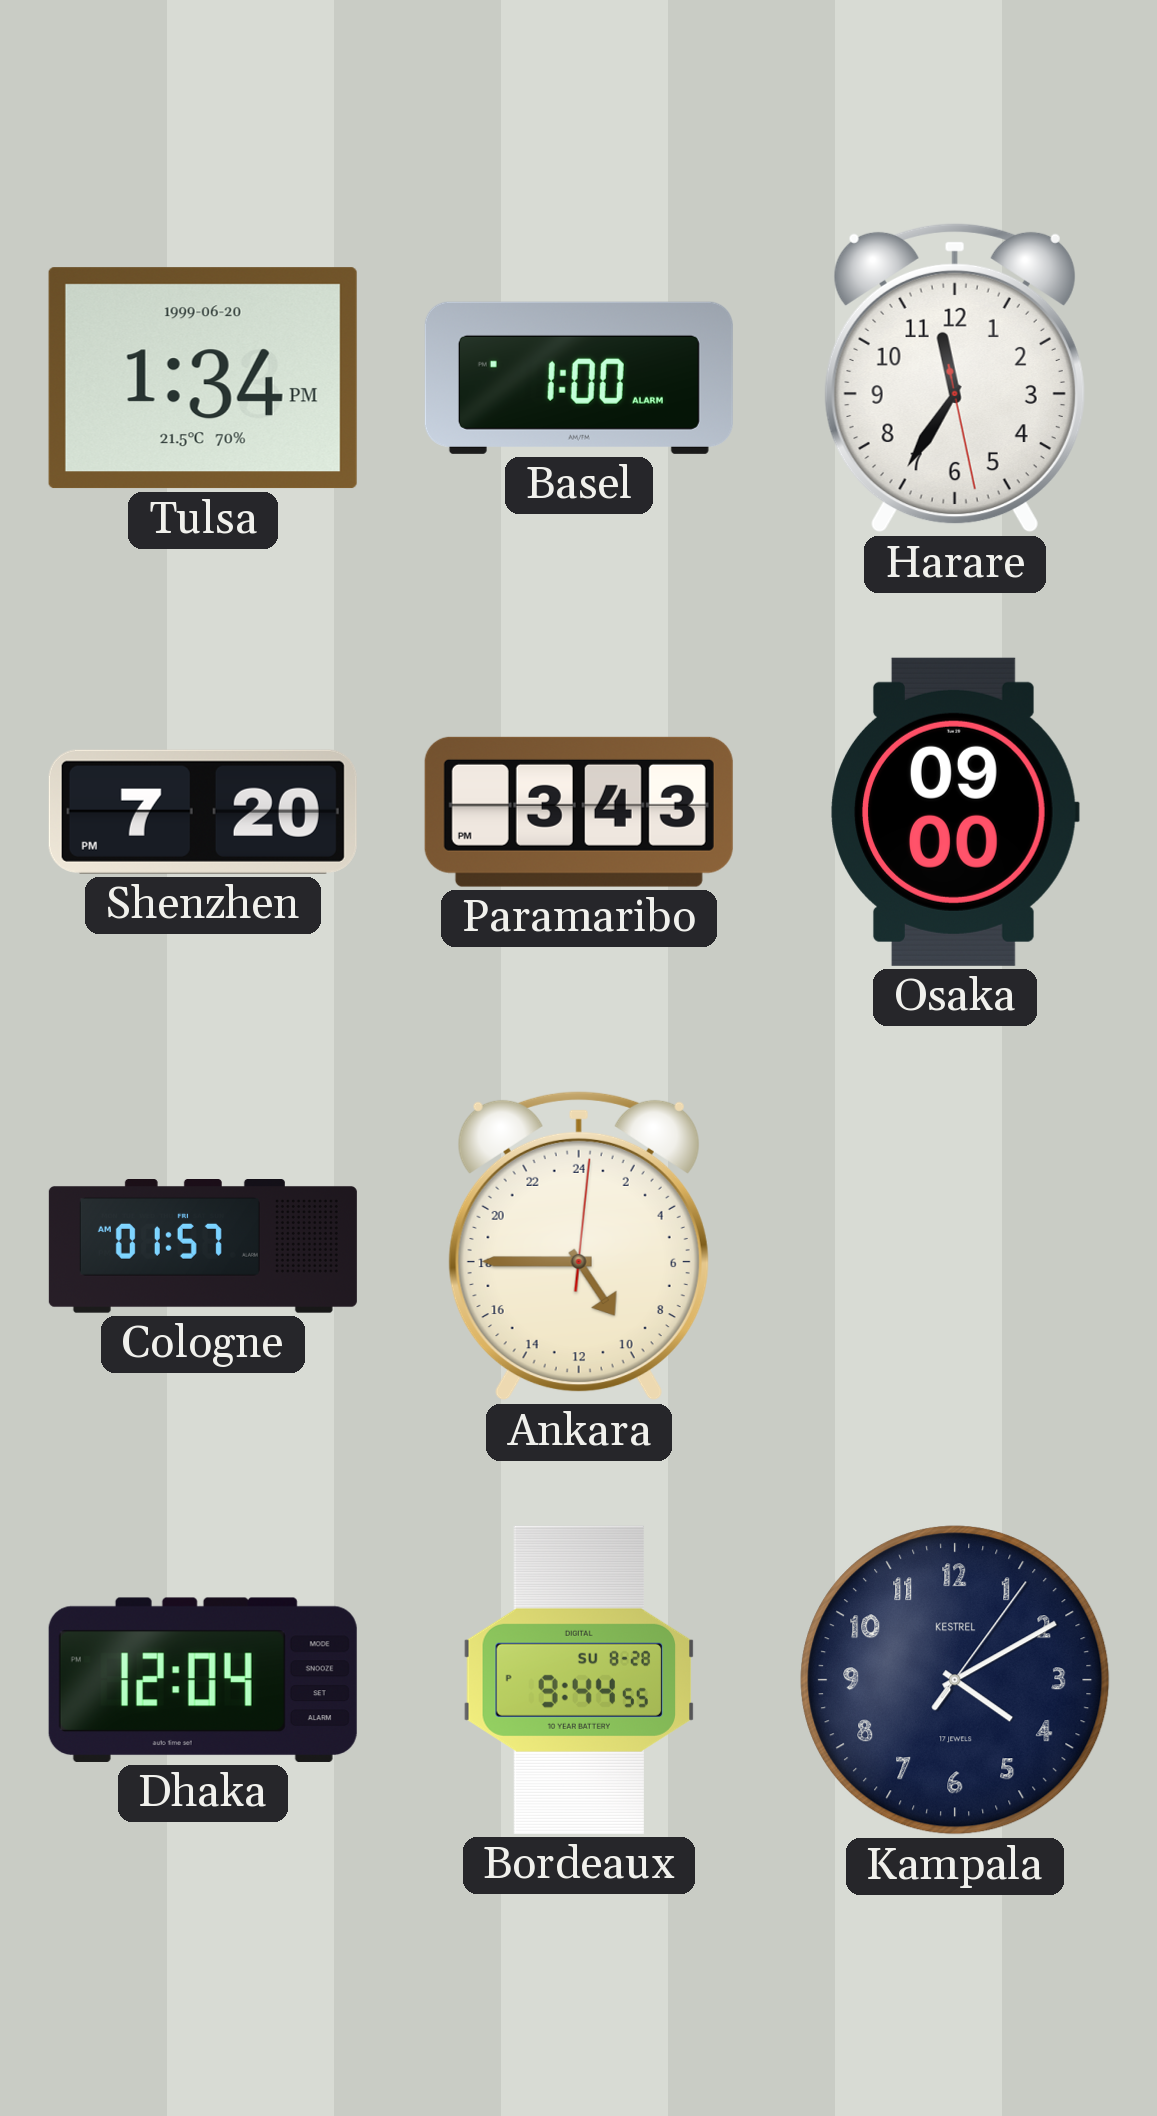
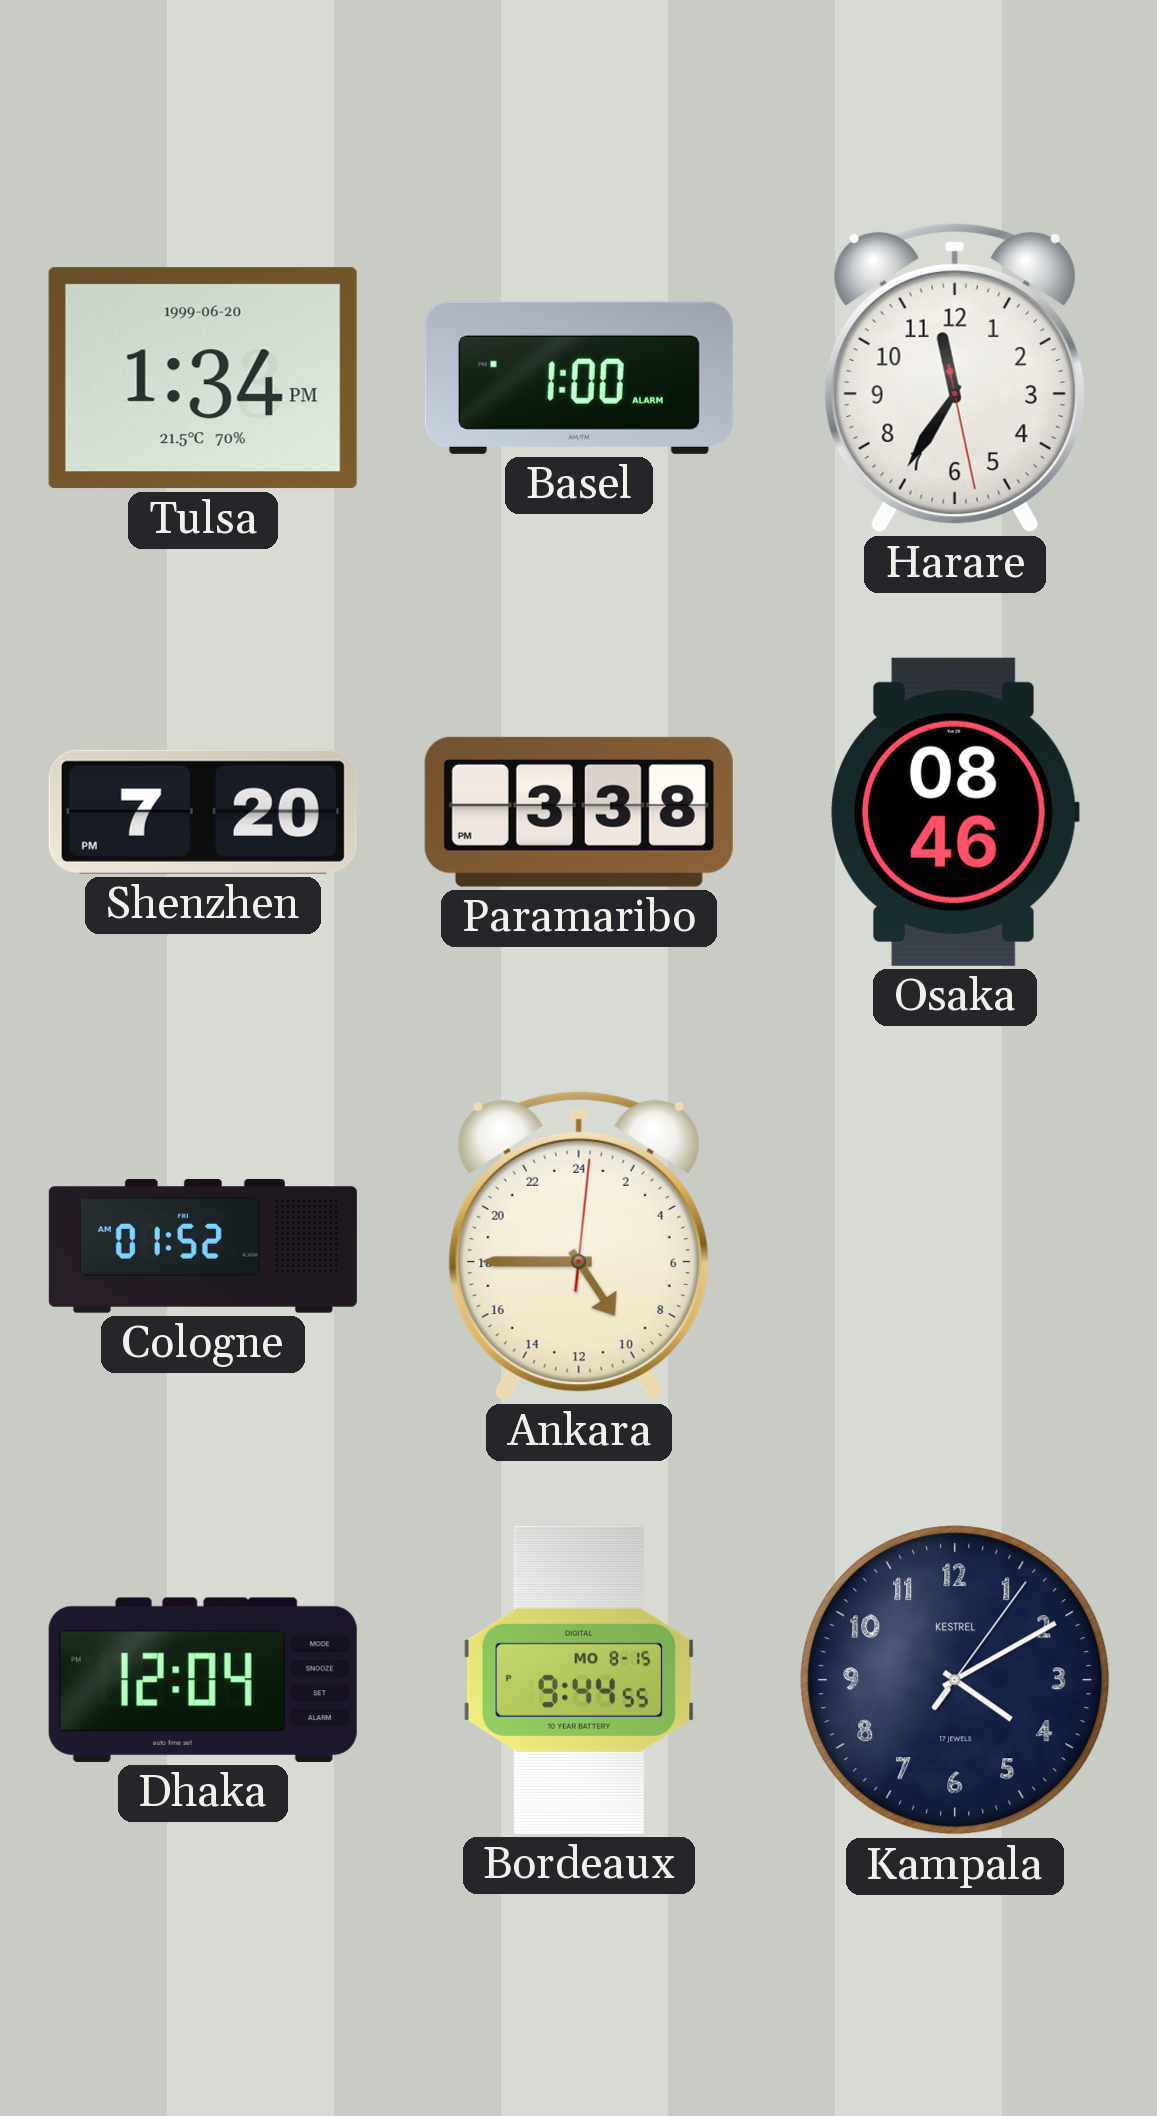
Paramaribo: 3:43 -> 3:38 (579, 812)
Osaka: 09:00 -> 08:46 (955, 812)
Cologne: 01:57 -> 01:52 (203, 1247)
Bordeaux date: SU 8-28 -> MO 8-15 (579, 1680)
